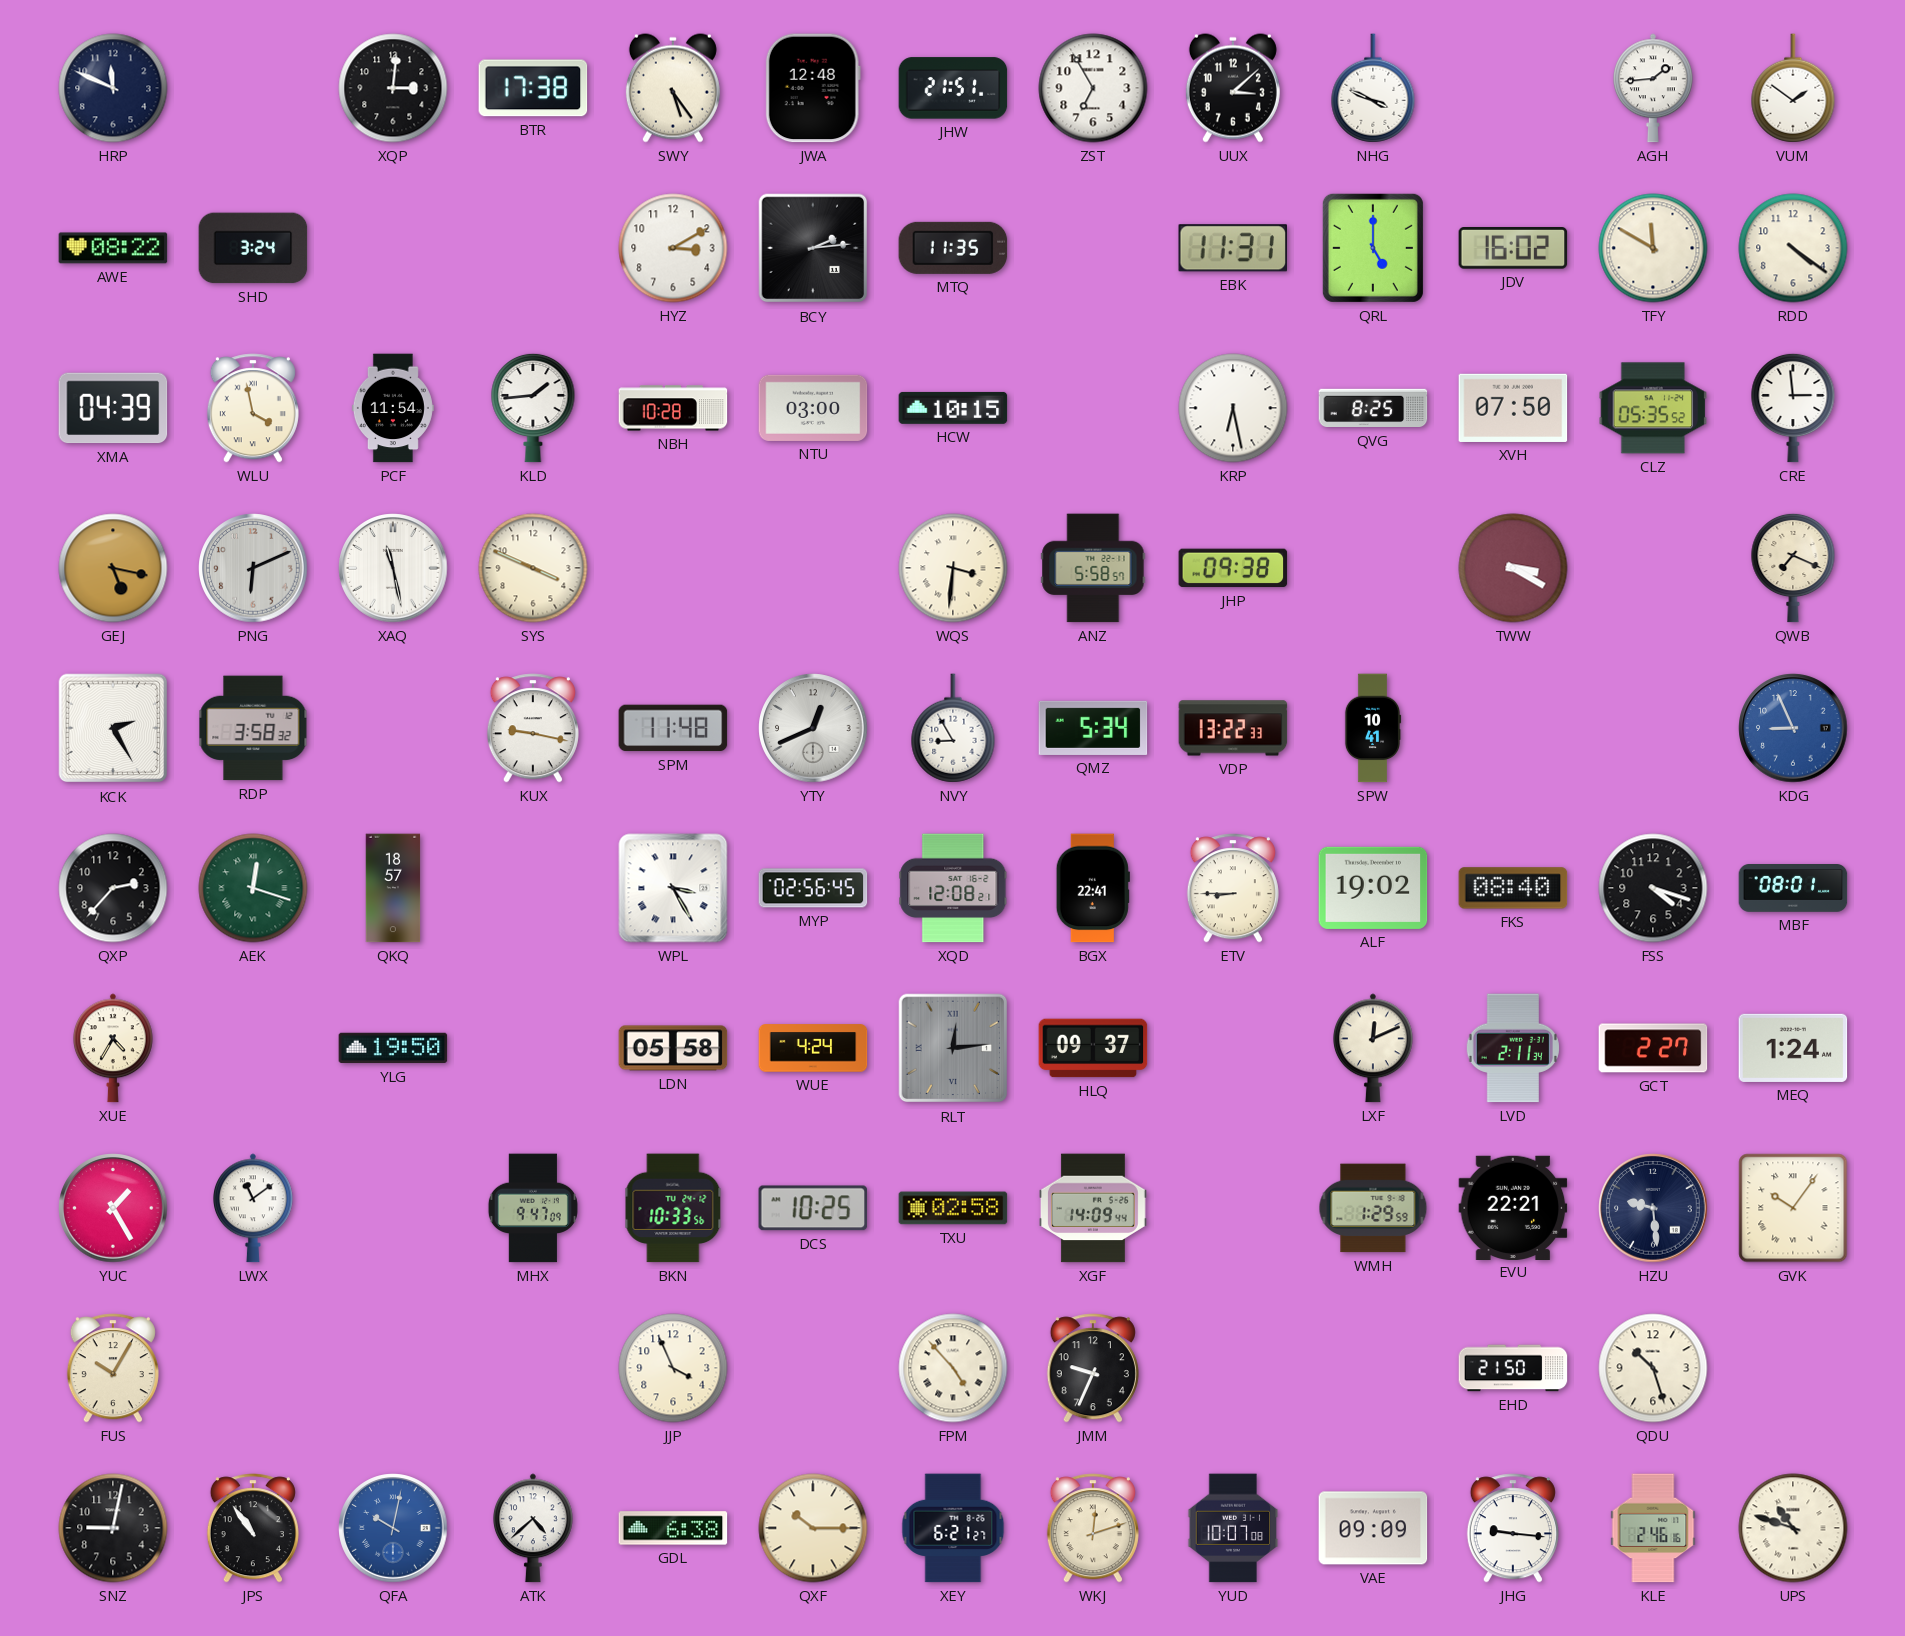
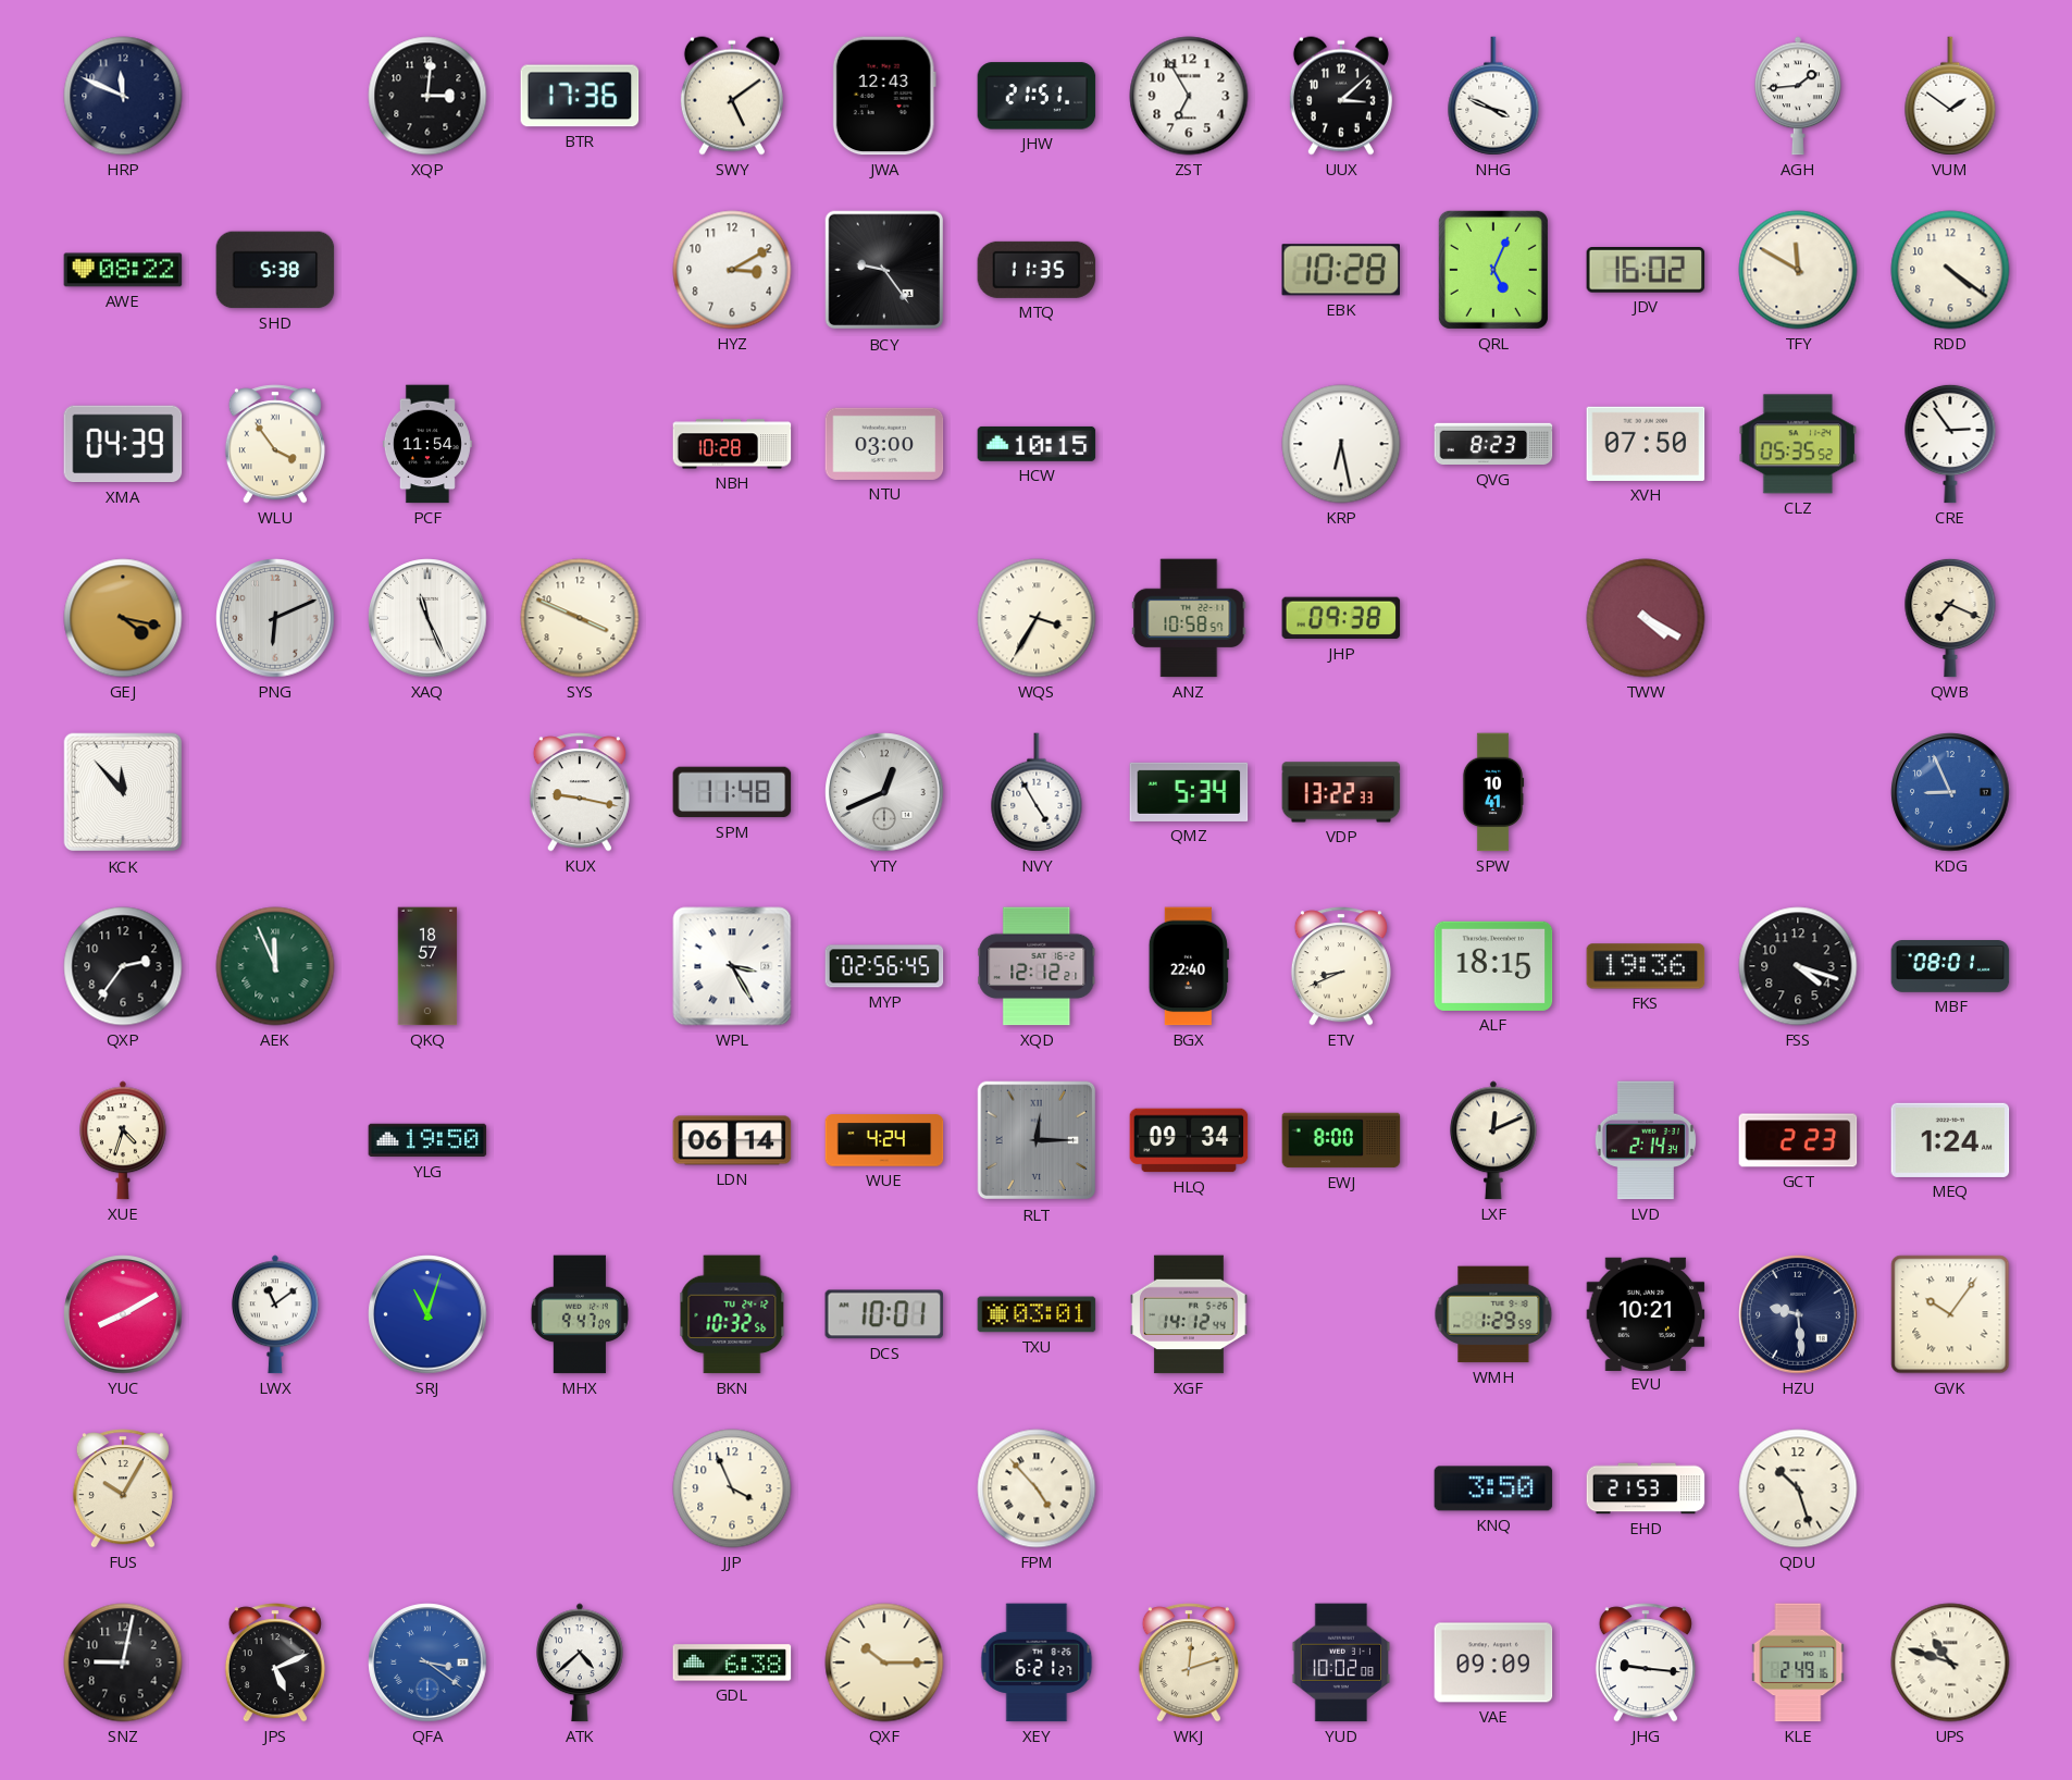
BTR: 17:38 -> 17:36 (580, 96)
SWY: 5:24 -> 5:09 (732, 96)
JWA: 12:48 -> 12:43 (884, 96)
SHD: 3:24 -> 5:38 (275, 270)
BCY: 2:14 -> 9:24 (884, 270)
EBK: 11:31 -> 10:28 (1340, 270)
QRL: 5:00 -> 5:04 (1493, 270)
WLU: 3:58 -> 3:54 (275, 444)
KLD: 1:44 -> none (533, 408)
QVG: 8:25 -> 8:23 (1493, 444)
CRE: 2:59 -> 2:54 (1950, 444)
GEJ: 5:17 -> 4:17 (123, 618)
XAQ: 11:28 -> 11:26 (427, 618)
WQS: 3:31 -> 3:35 (1037, 618)
ANZ: 5:58 -> 10:58 (1189, 618)
TWW: 3:20 -> 4:20 (1646, 618)
KCK: 2:25 -> 11:53 (123, 792)
RDP: 3:58 -> none (253, 728)
NVY: 8:55 -> 4:55 (1037, 792)
QXP: 2:37 -> 2:36 (123, 966)
AEK: 12:18 -> 11:56 (275, 966)
XQD: 12:08 -> 12:12 (1037, 966)
BGX: 22:41 -> 22:40 (1189, 966)
ETV: 8:45 -> 8:41 (1341, 966)
ALF: 19:02 -> 18:15 (1493, 966)
FKS: 08:40 -> 19:36 (1646, 966)
XUE: 4:35 -> 4:33 (124, 1140)
LDN: 05:58 -> 06:14 (732, 1140)
RLT: 12:14 -> 12:15 (1037, 1140)
HLQ: 09:37 -> 09:34 (1189, 1140)
EWJ: none -> 8:00 (1341, 1140)
LVD: 2:11 -> 2:14 (1646, 1140)
GCT: 2:27 -> 2:23 (1798, 1140)
YUC: 1:25 -> 8:10 (123, 1314)
SRJ: none -> 11:03 (427, 1314)
BKN: 10:33 -> 10:32 (732, 1314)
DCS: 10:25 -> 10:01 (884, 1314)
TXU: 02:58 -> 03:01 (1037, 1314)
XGF: 14:09 -> 14:12 (1189, 1314)
EVU: 22:21 -> 10:21 (1646, 1313)
JMM: 9:34 -> none (1093, 1368)
KNQ: none -> 3:50 (1493, 1488)
EHD: 21:50 -> 21:53 (1646, 1488)
JPS: 10:54 -> 5:11 (275, 1662)
QFA: 10:02 -> 3:21 (427, 1662)
YUD: 10:07 -> 10:02 (1341, 1662)
KLE: 2:46 -> 2:49 (1798, 1662)
